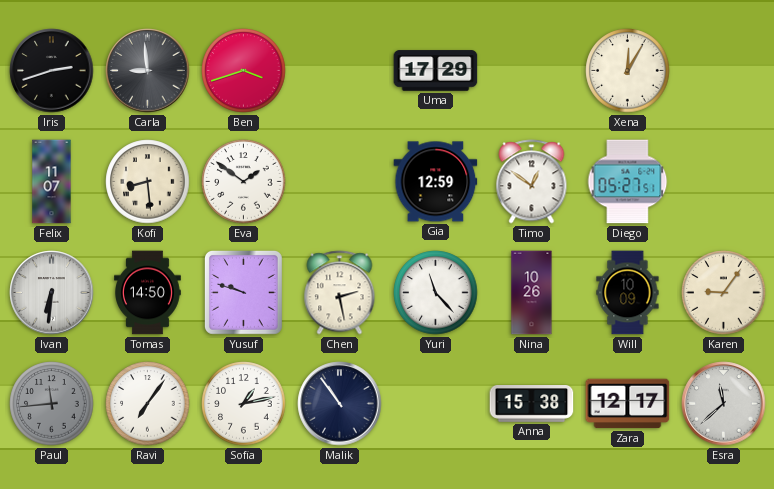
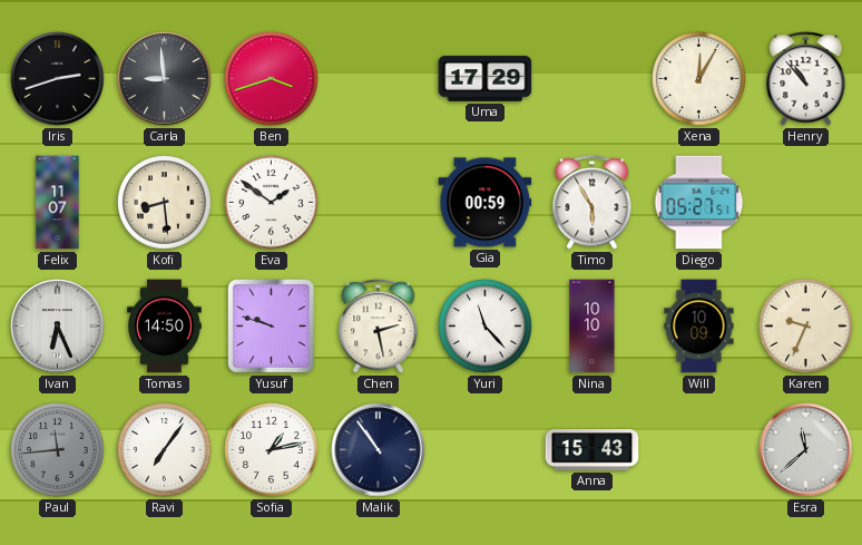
Henry: none -> 10:53 (806, 79)
Gia: 12:59 -> 00:59 (486, 203)
Timo: 12:51 -> 5:55 (592, 203)
Ivan: 6:31 -> 6:26 (58, 327)
Nina: 10:26 -> 10:10 (592, 327)
Karen: 9:06 -> 9:34 (806, 327)
Anna: 15:38 -> 15:43 (592, 450)
Zara: 12:17 -> none (628, 404)
